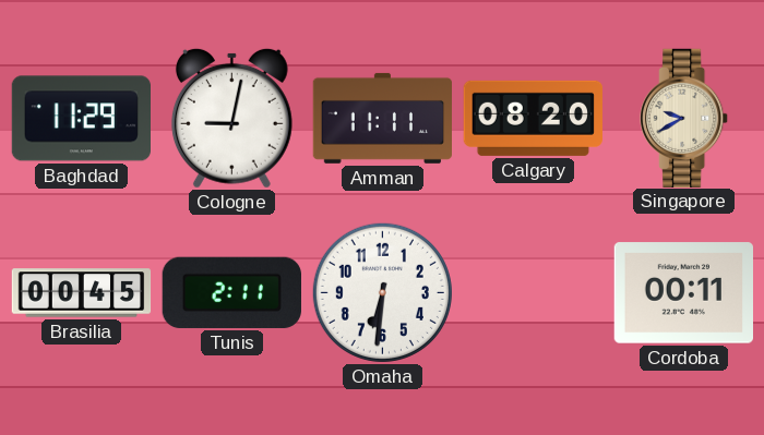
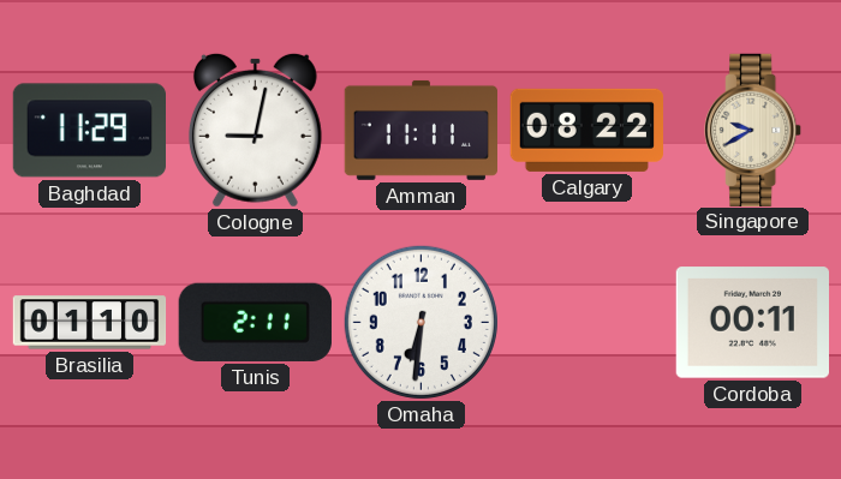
Calgary: 08:20 -> 08:22 (586, 130)
Brasilia: 00:45 -> 01:10 (90, 323)
